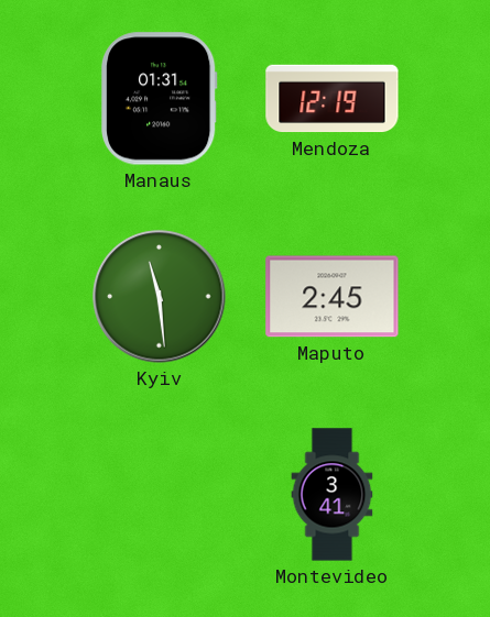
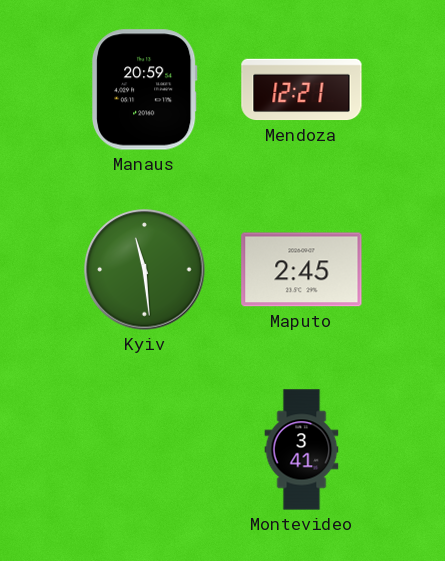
Manaus: 01:31 -> 20:59 (145, 90)
Mendoza: 12:19 -> 12:21 (302, 90)
